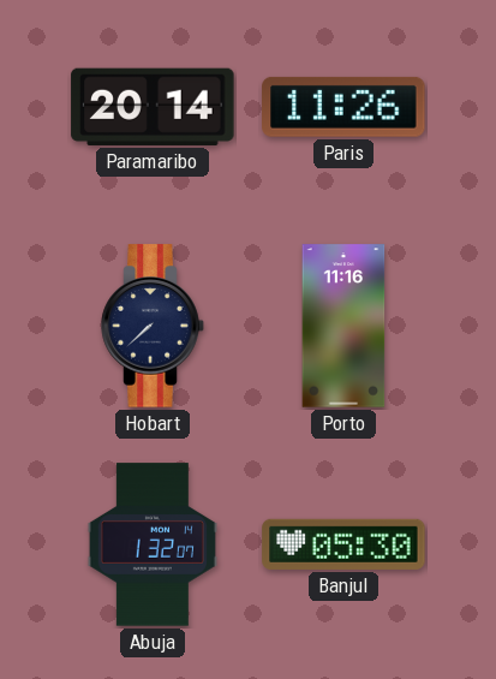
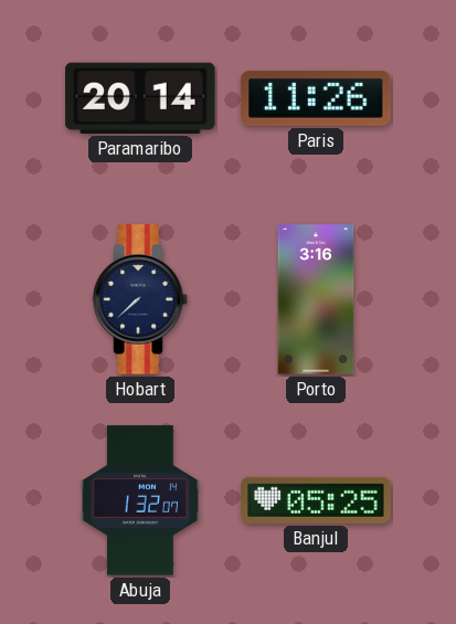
Porto: 11:16 -> 3:16 (316, 299)
Banjul: 05:30 -> 05:25 (316, 500)
